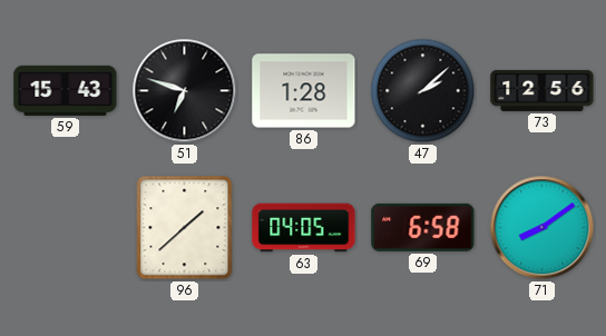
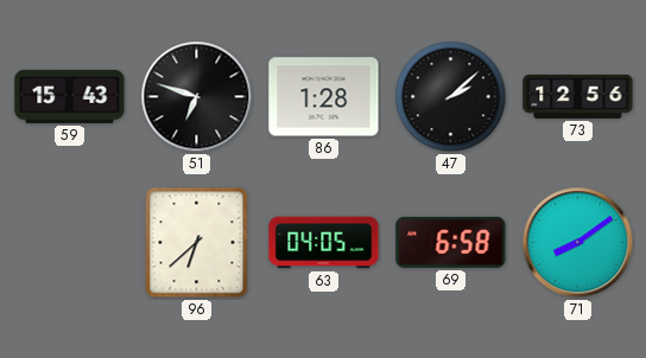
96: 1:38 -> 6:38 (197, 243)
